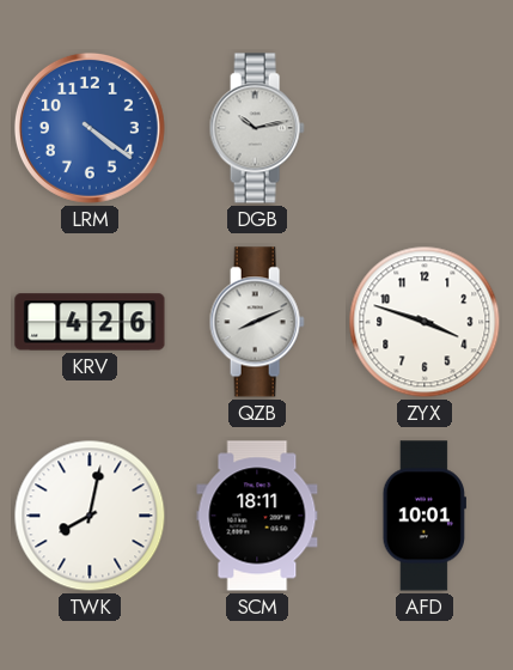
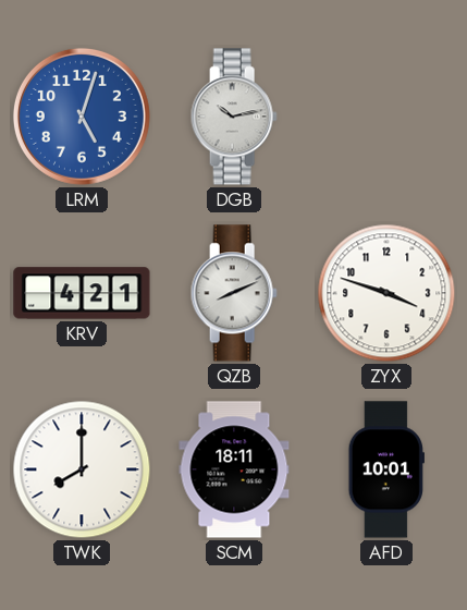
LRM: 4:21 -> 5:03 (82, 117)
KRV: 4:26 -> 4:21 (82, 293)
TWK: 8:02 -> 8:00 (82, 469)
